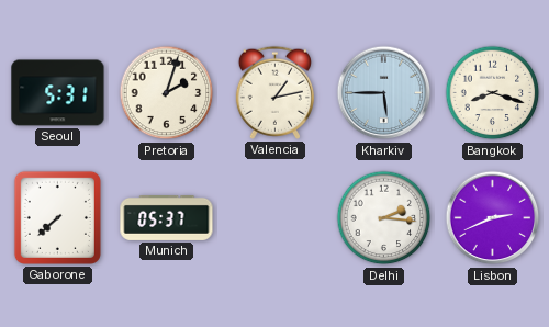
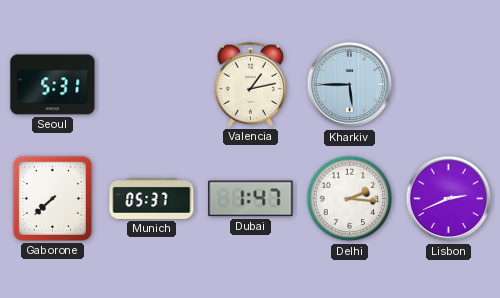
Pretoria: 2:03 -> none (167, 93)
Bangkok: 8:18 -> none (493, 93)
Dubai: none -> 1:47 (251, 199)
